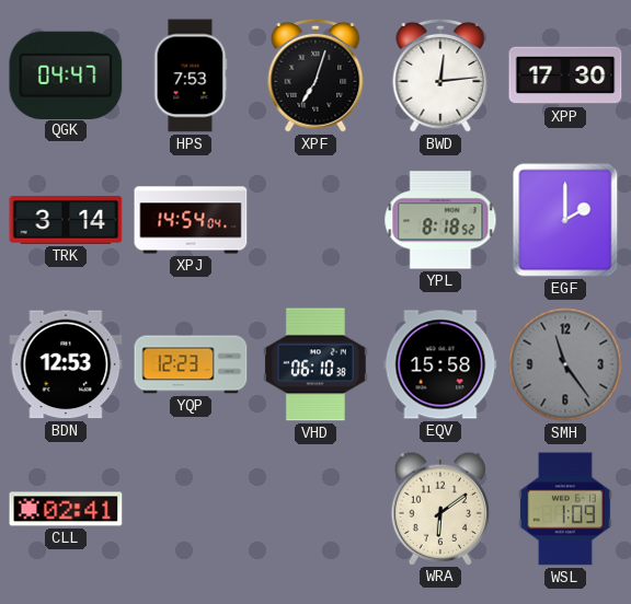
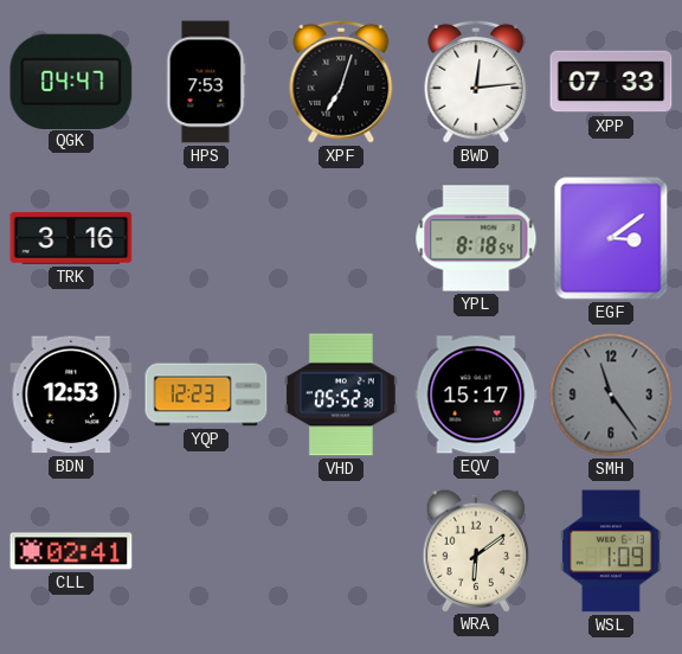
XPP: 17:30 -> 07:33 (611, 82)
TRK: 3:14 -> 3:16 (71, 238)
XPJ: 14:54 -> none (191, 220)
YPL: 8:18:52 -> 8:18:54 (476, 238)
EGF: 2:00 -> 3:09 (611, 238)
VHD: 06:10 -> 05:52 (341, 395)
EQV: 15:58 -> 15:17 (476, 395)
